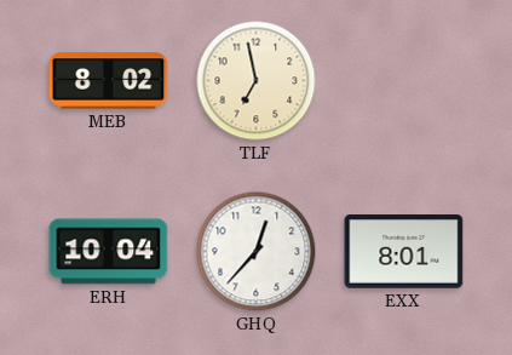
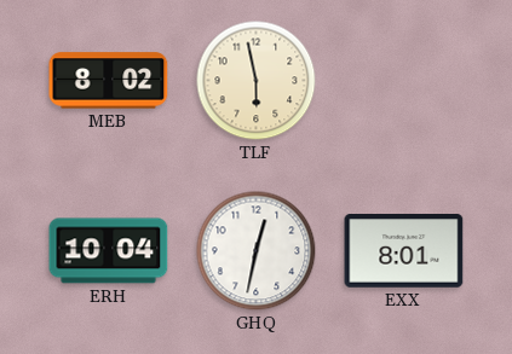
TLF: 6:58 -> 5:58 (257, 81)
GHQ: 12:37 -> 12:32 (257, 251)
